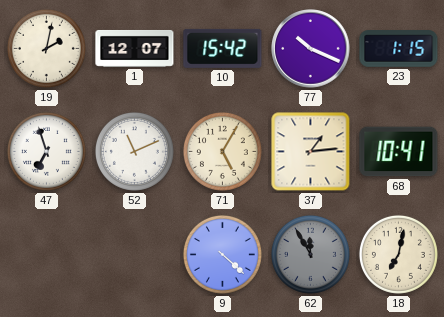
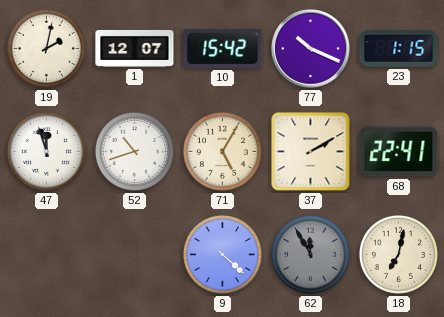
47: 6:57 -> 11:57 (46, 151)
52: 11:11 -> 10:42 (134, 151)
37: 1:14 -> 2:10 (311, 152)
68: 10:41 -> 22:41 (399, 152)
